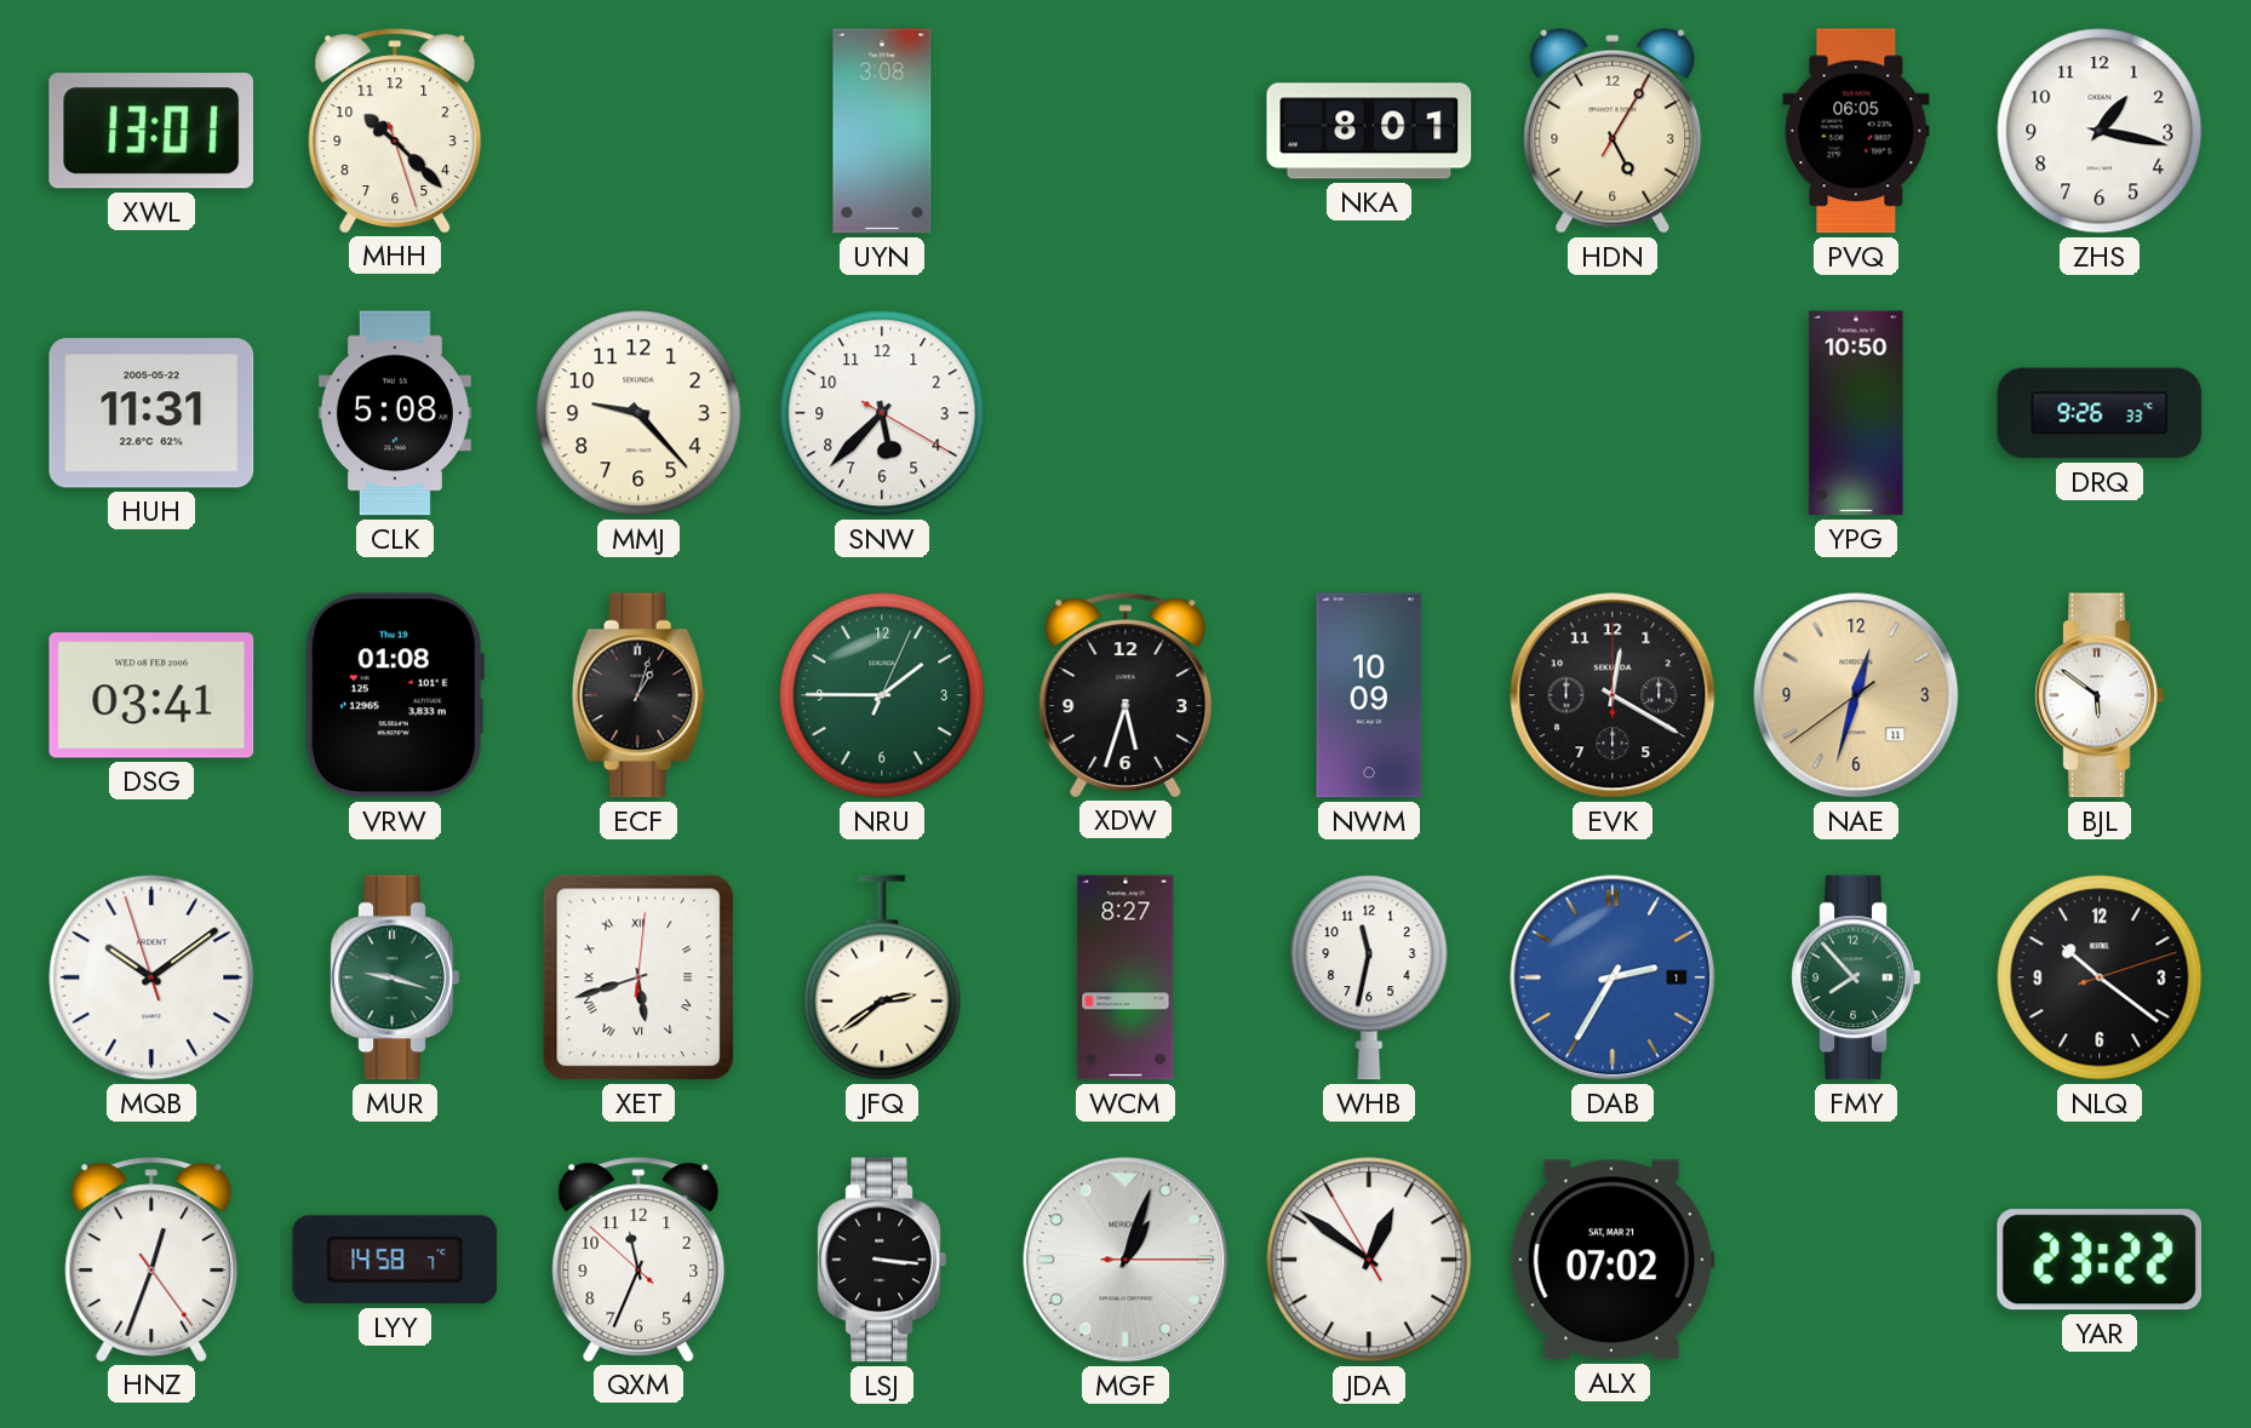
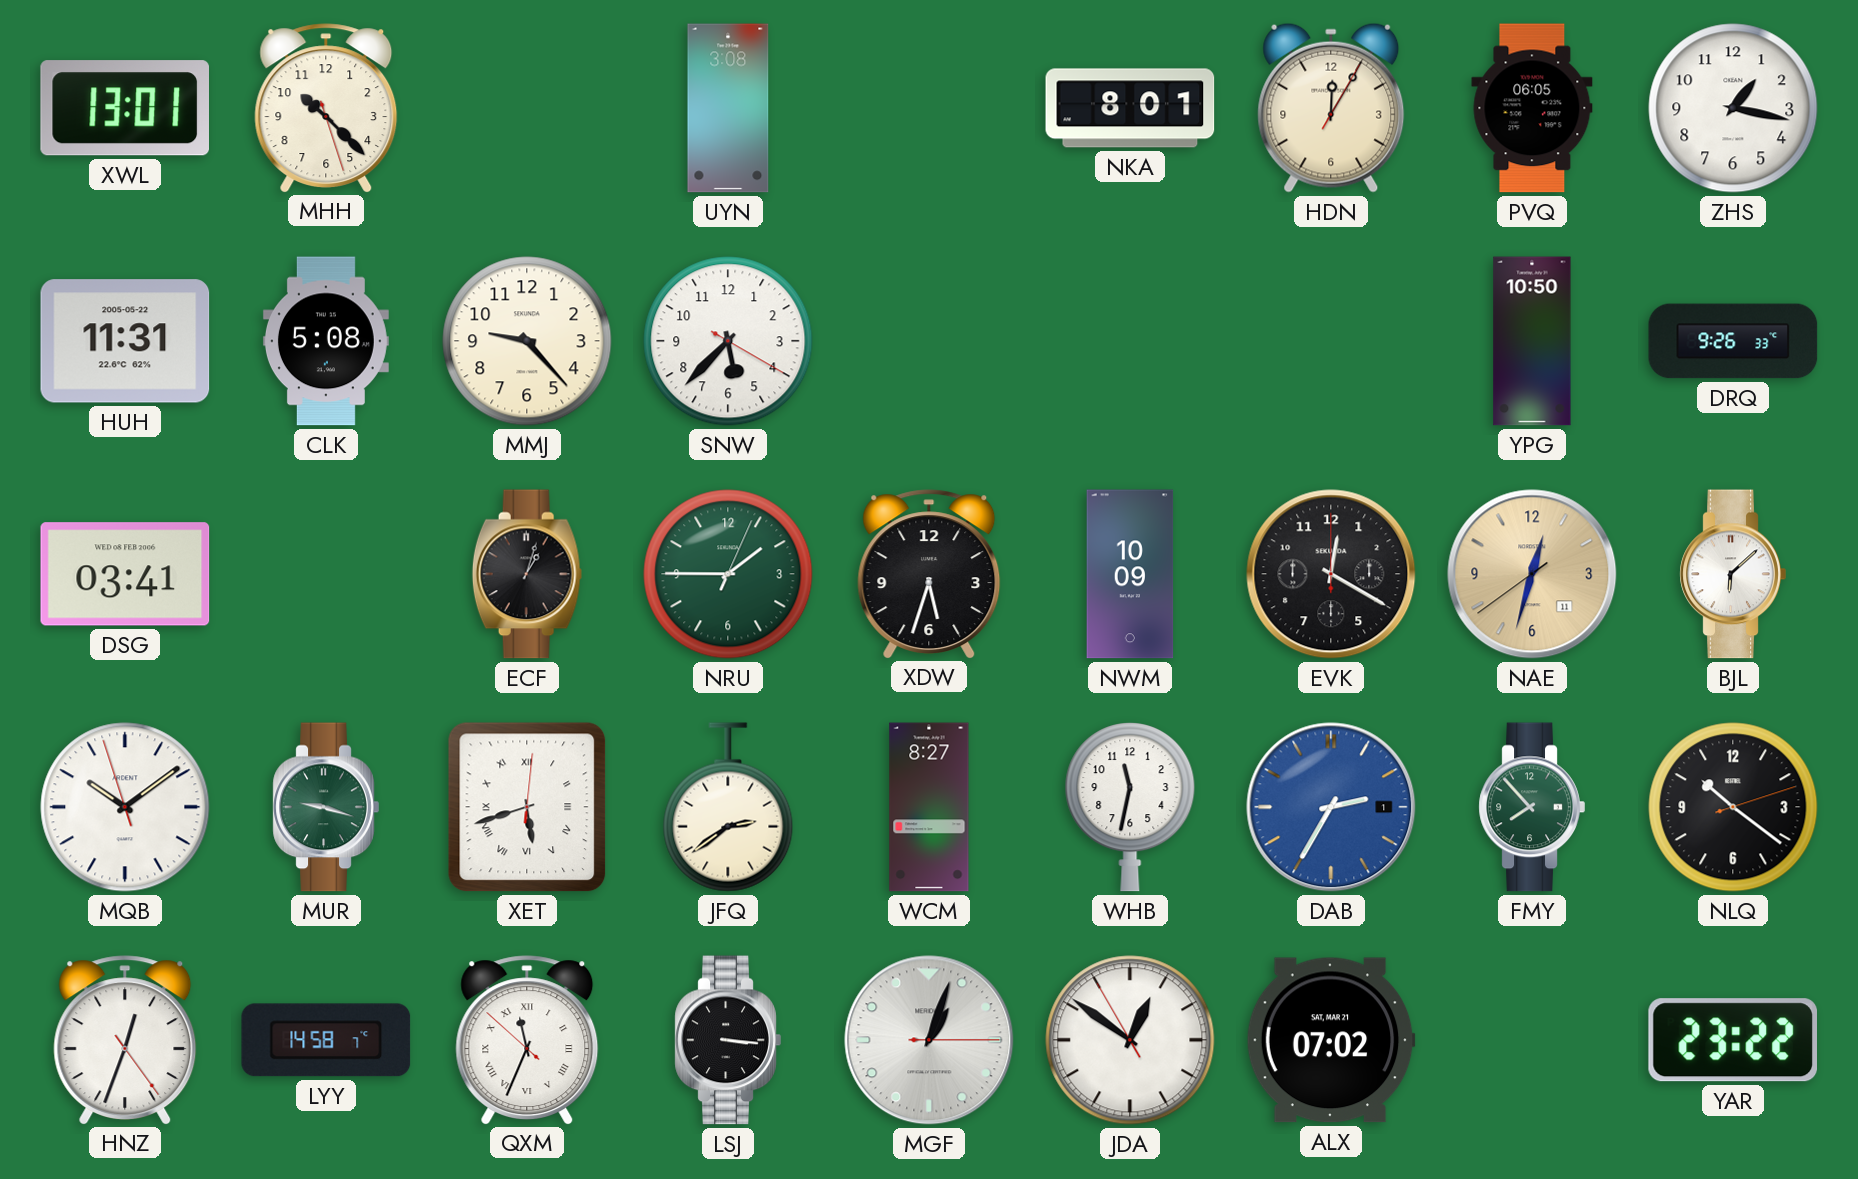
HDN: 5:05 -> 12:05 (1331, 108)
VRW: 01:08 -> none (395, 695)
BJL: 5:51 -> 6:08 (1733, 574)
QXM numerals: Arabic -> Roman (527, 1040)
